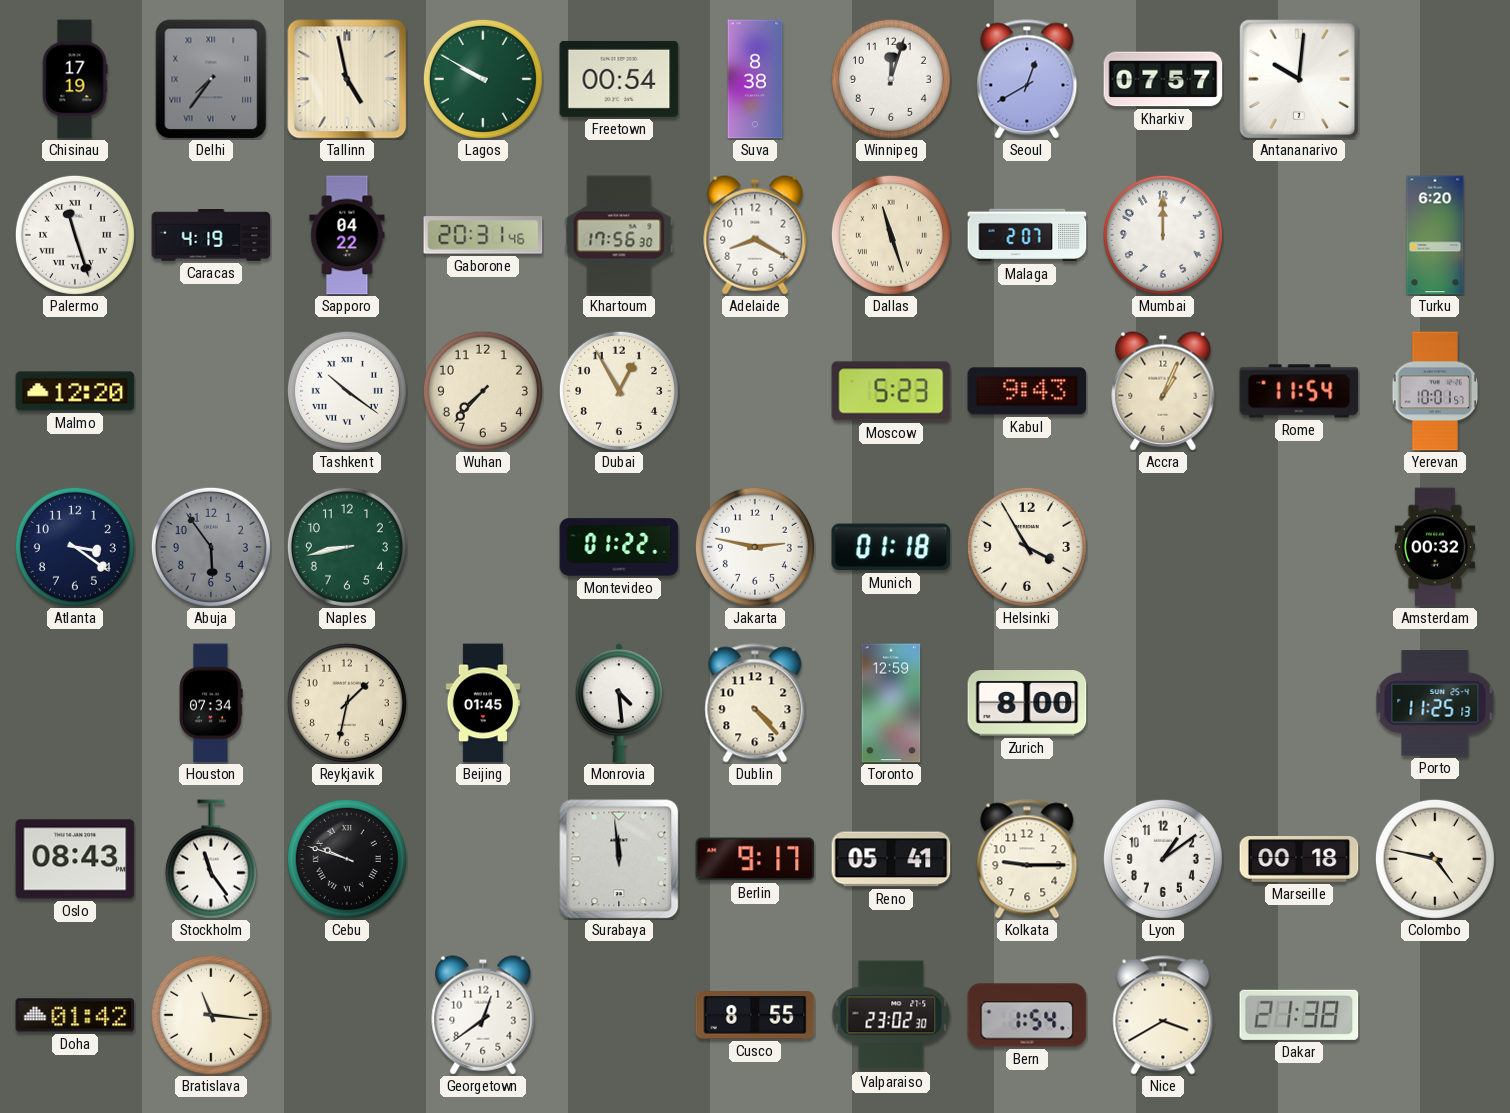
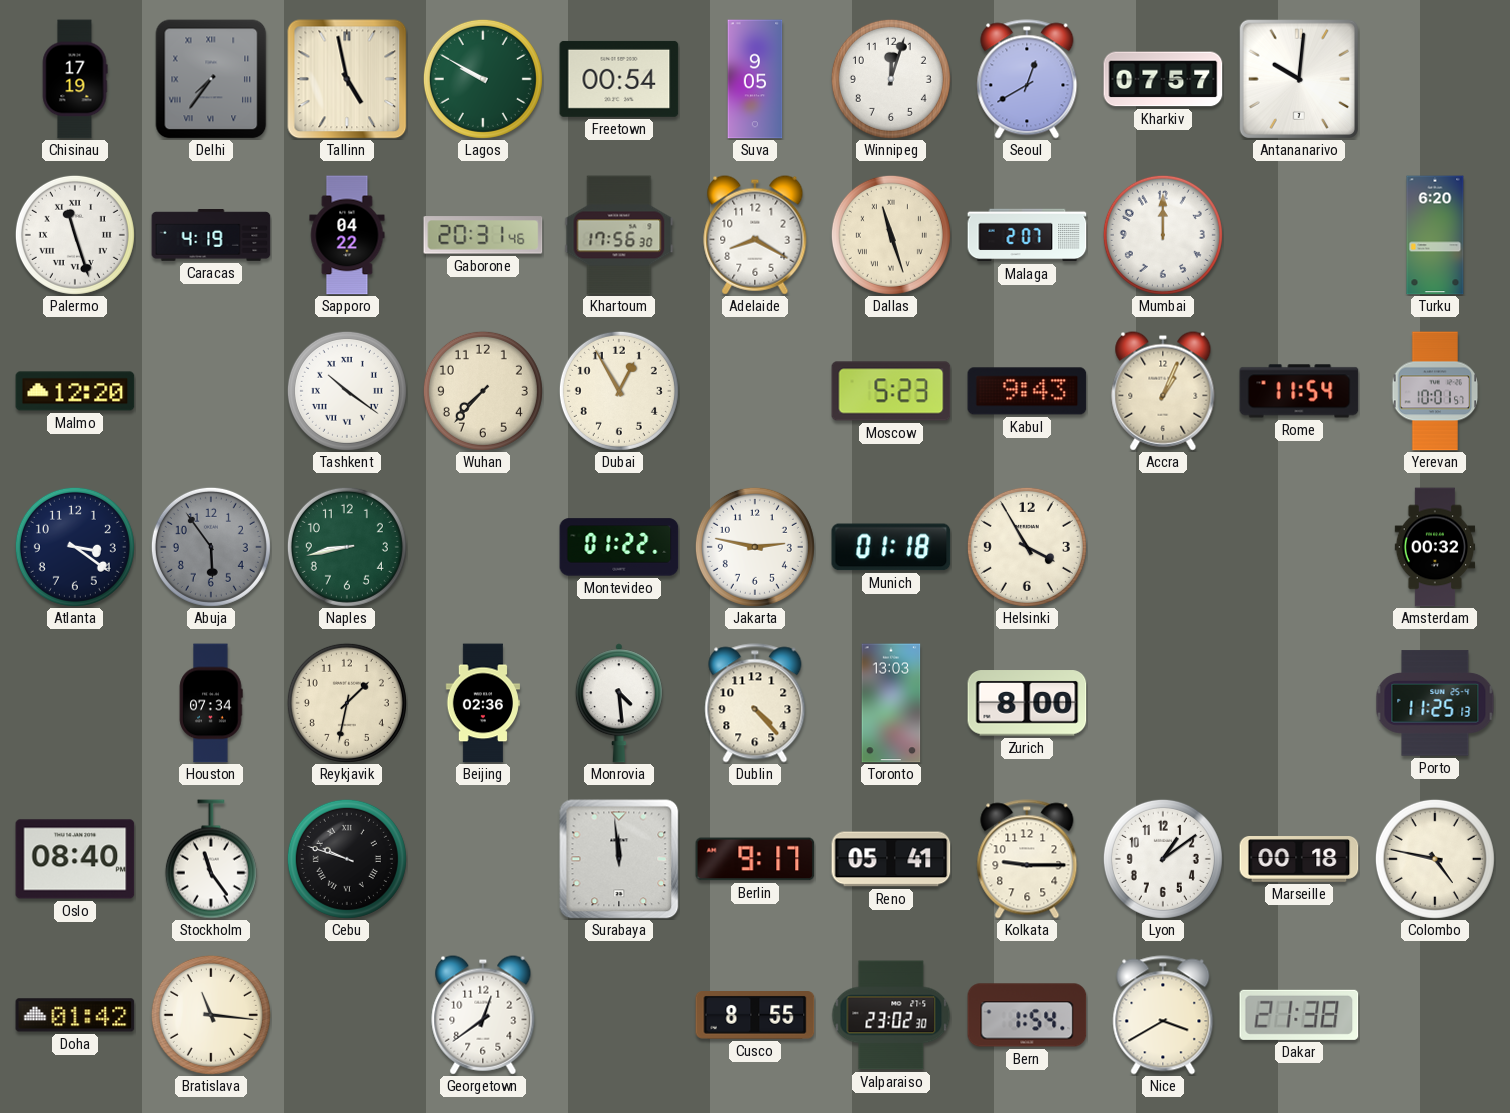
Suva: 8:38 -> 9:05 (755, 79)
Beijing: 01:45 -> 02:36 (482, 703)
Toronto: 12:59 -> 13:03 (891, 703)
Oslo: 08:43 -> 08:40 (75, 859)
